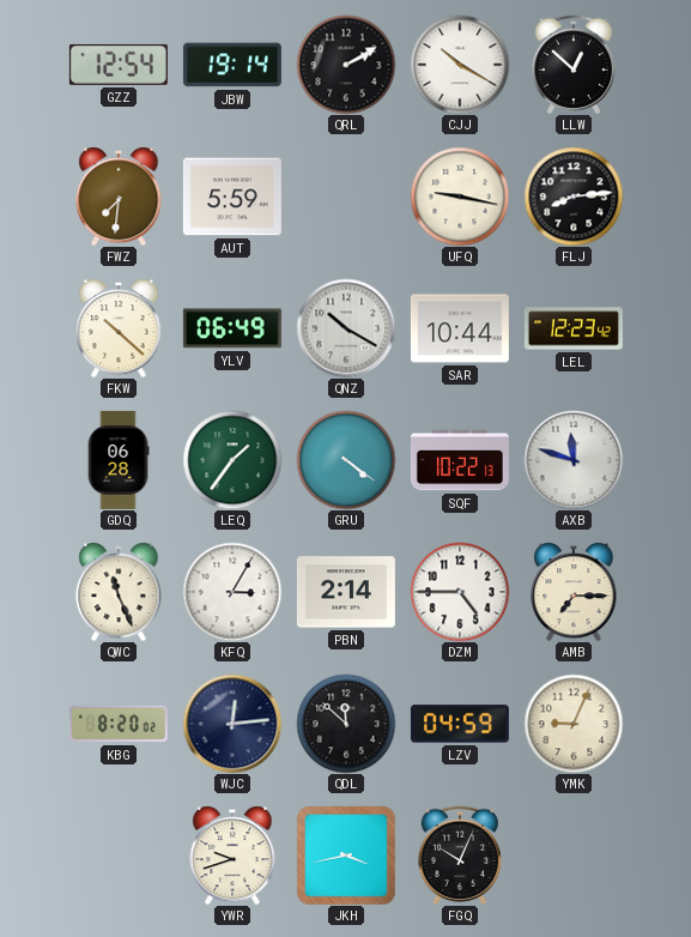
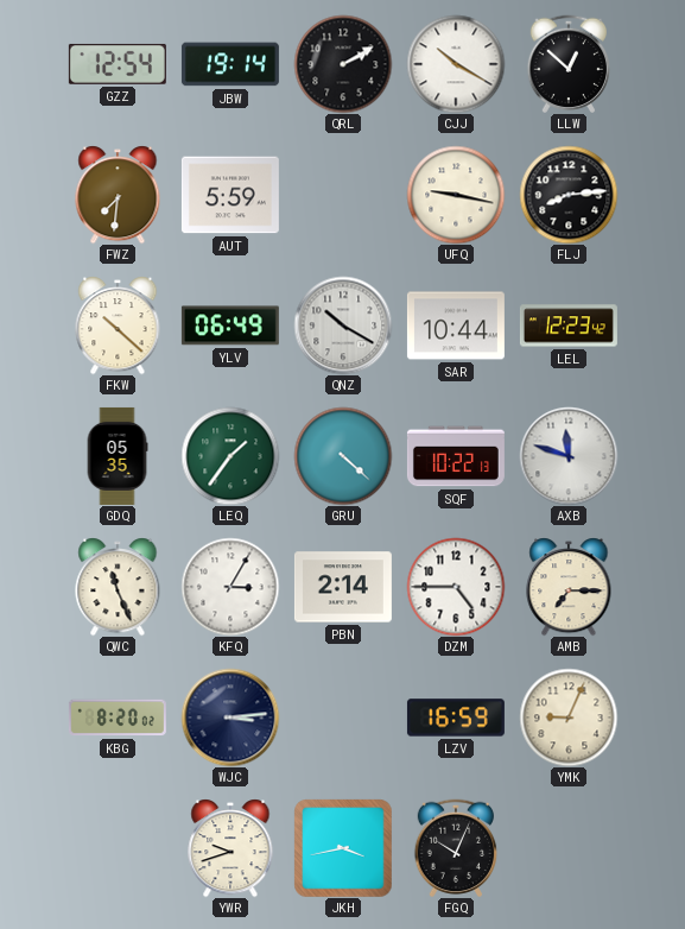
GDQ: 06:28 -> 05:35 (118, 456)
GRU: 4:21 -> 4:22 (343, 456)
WJC: 12:14 -> 3:14 (230, 718)
QDL: 11:52 -> none (346, 724)
LZV: 04:59 -> 16:59 (456, 718)
